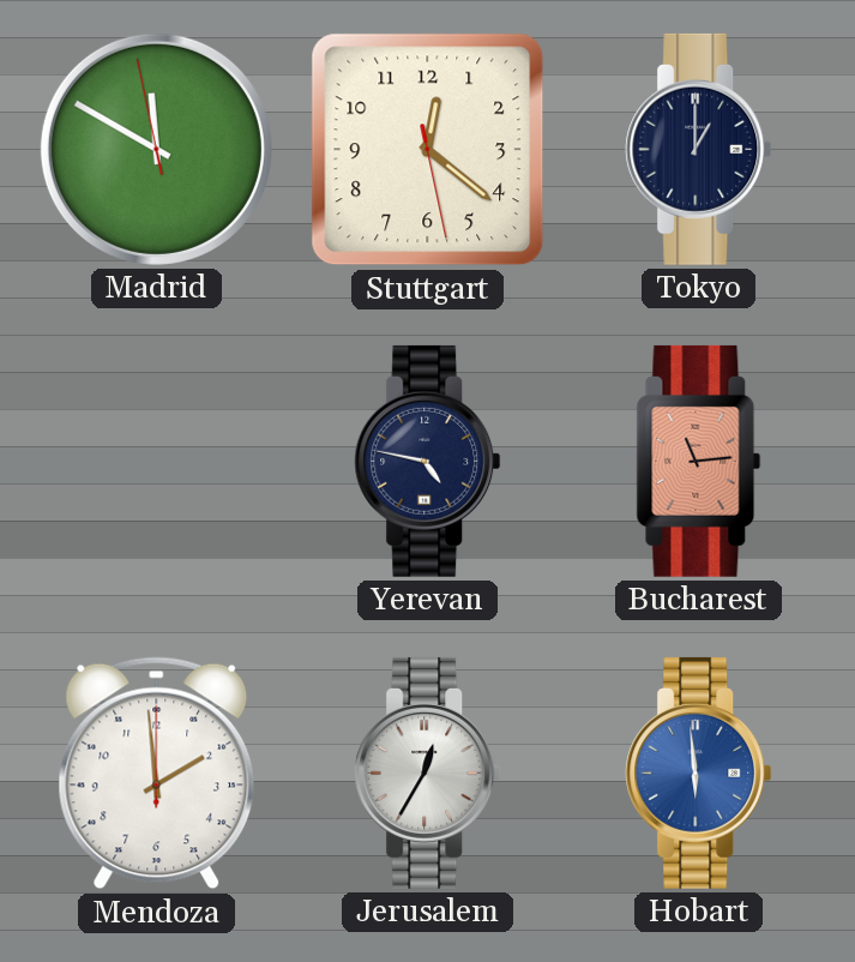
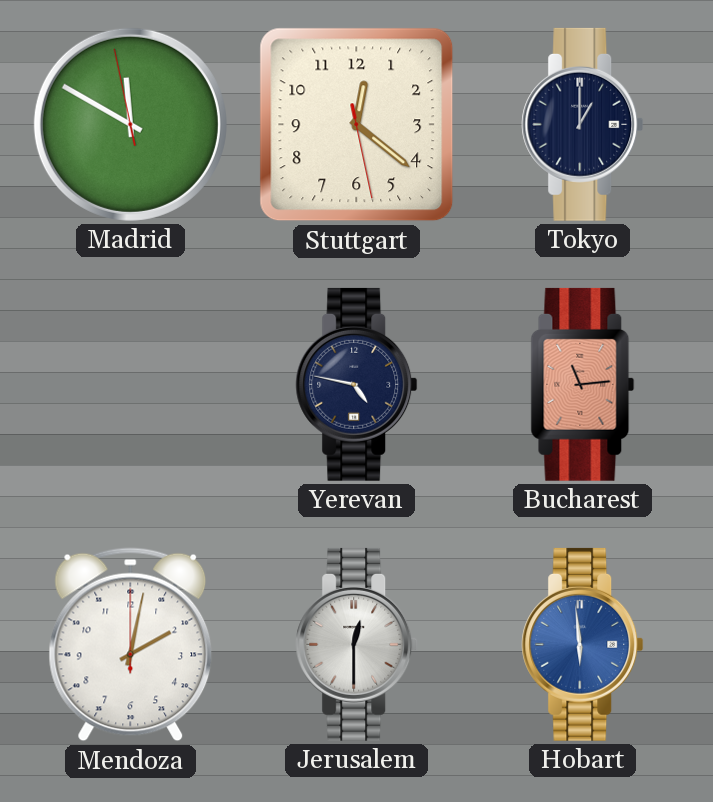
Mendoza: 1:59 -> 2:02 (131, 645)
Jerusalem: 12:35 -> 12:30 (357, 644)
